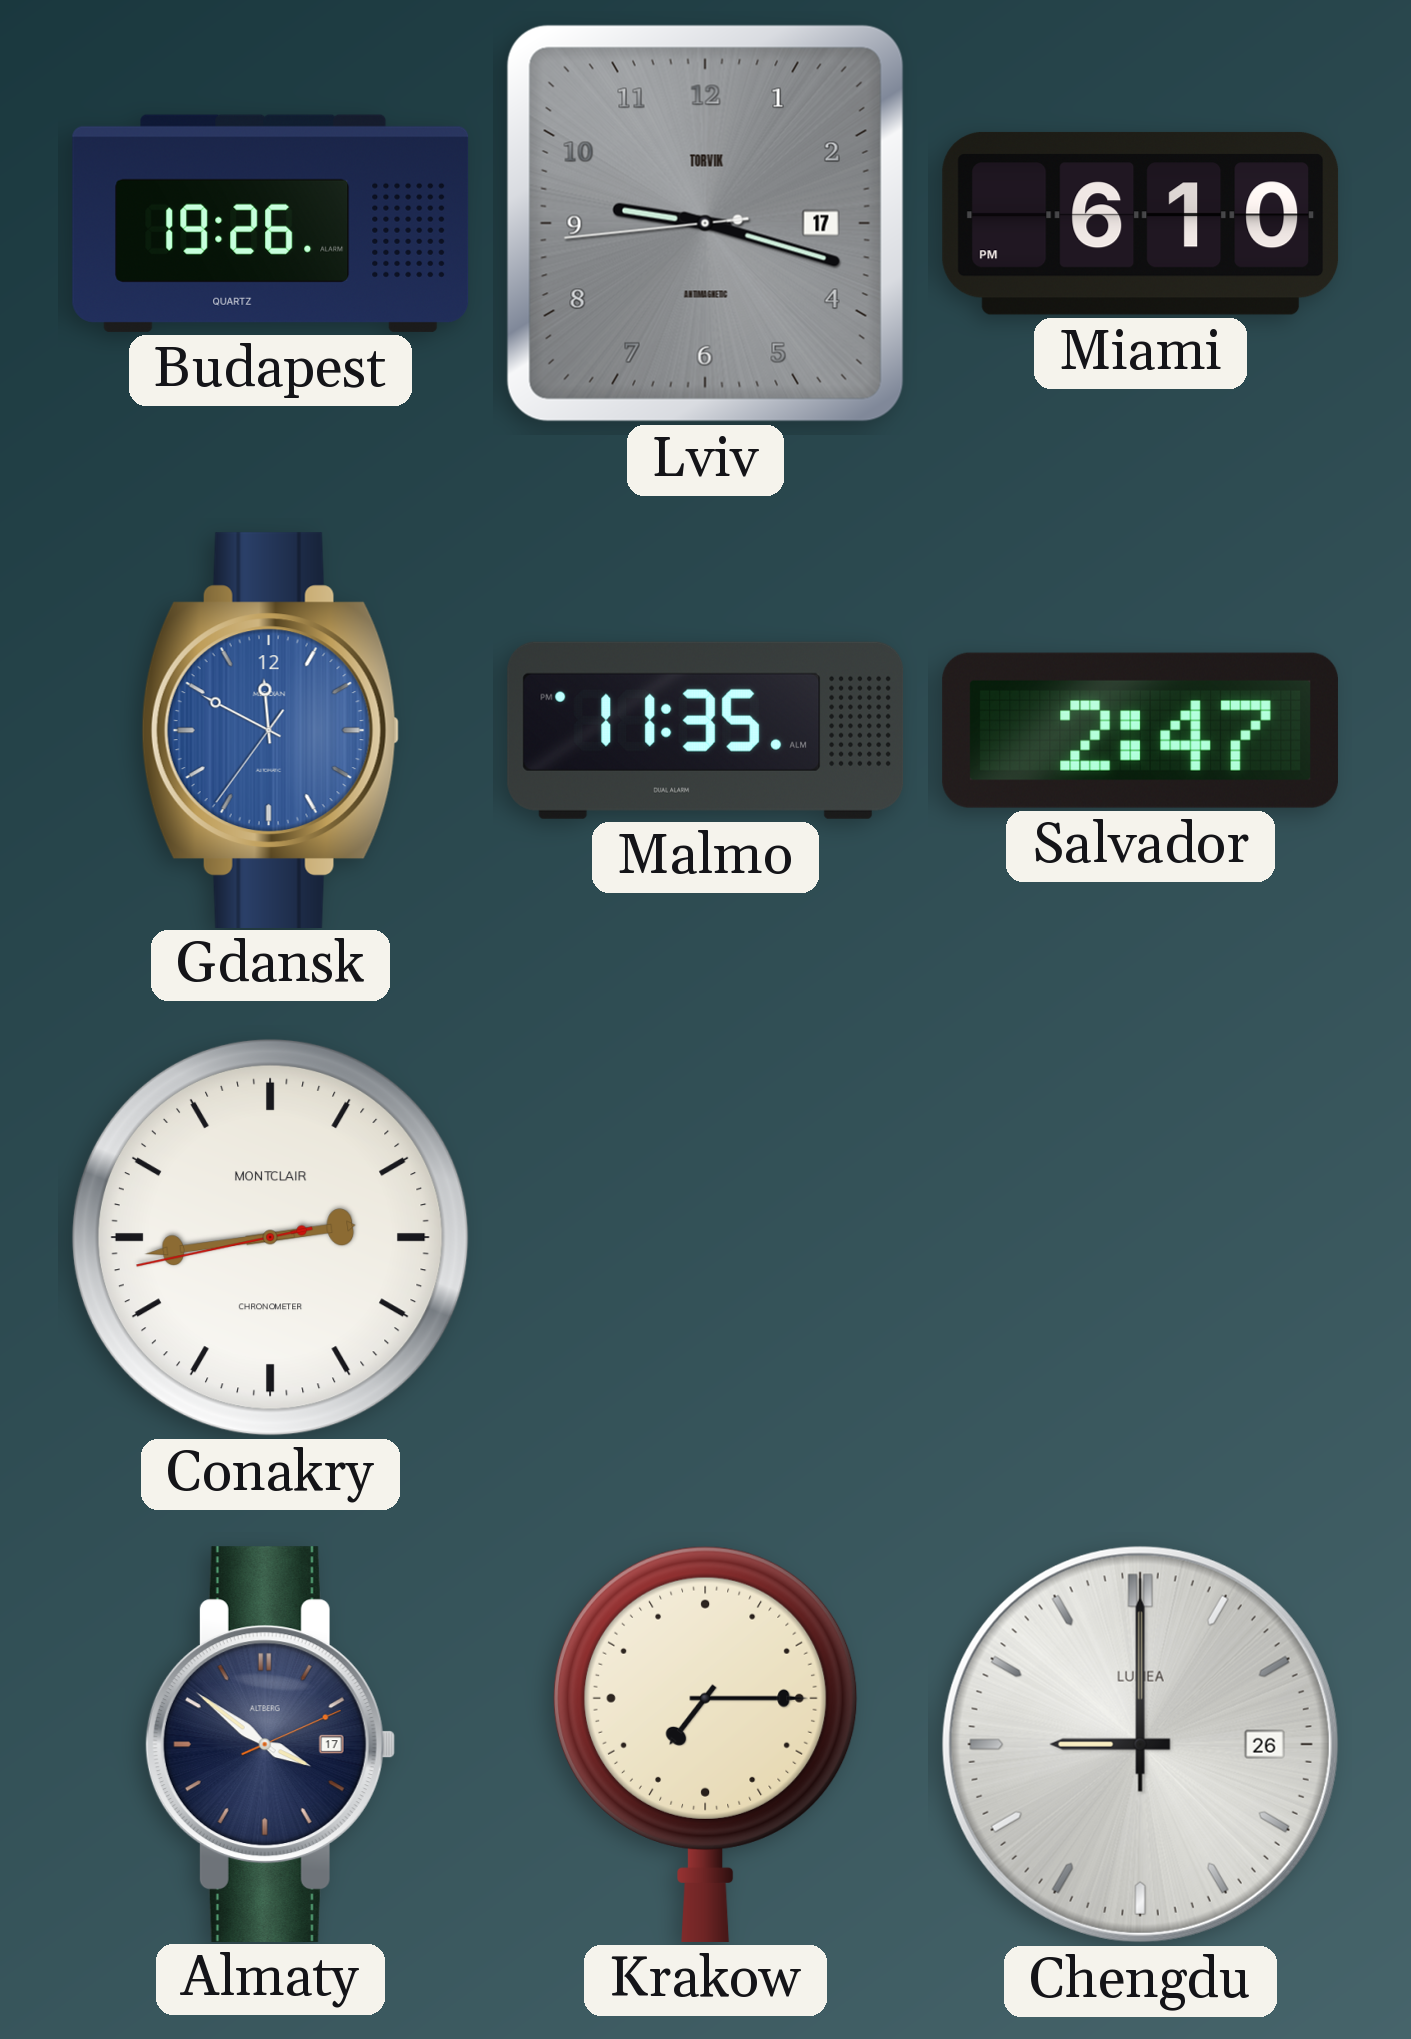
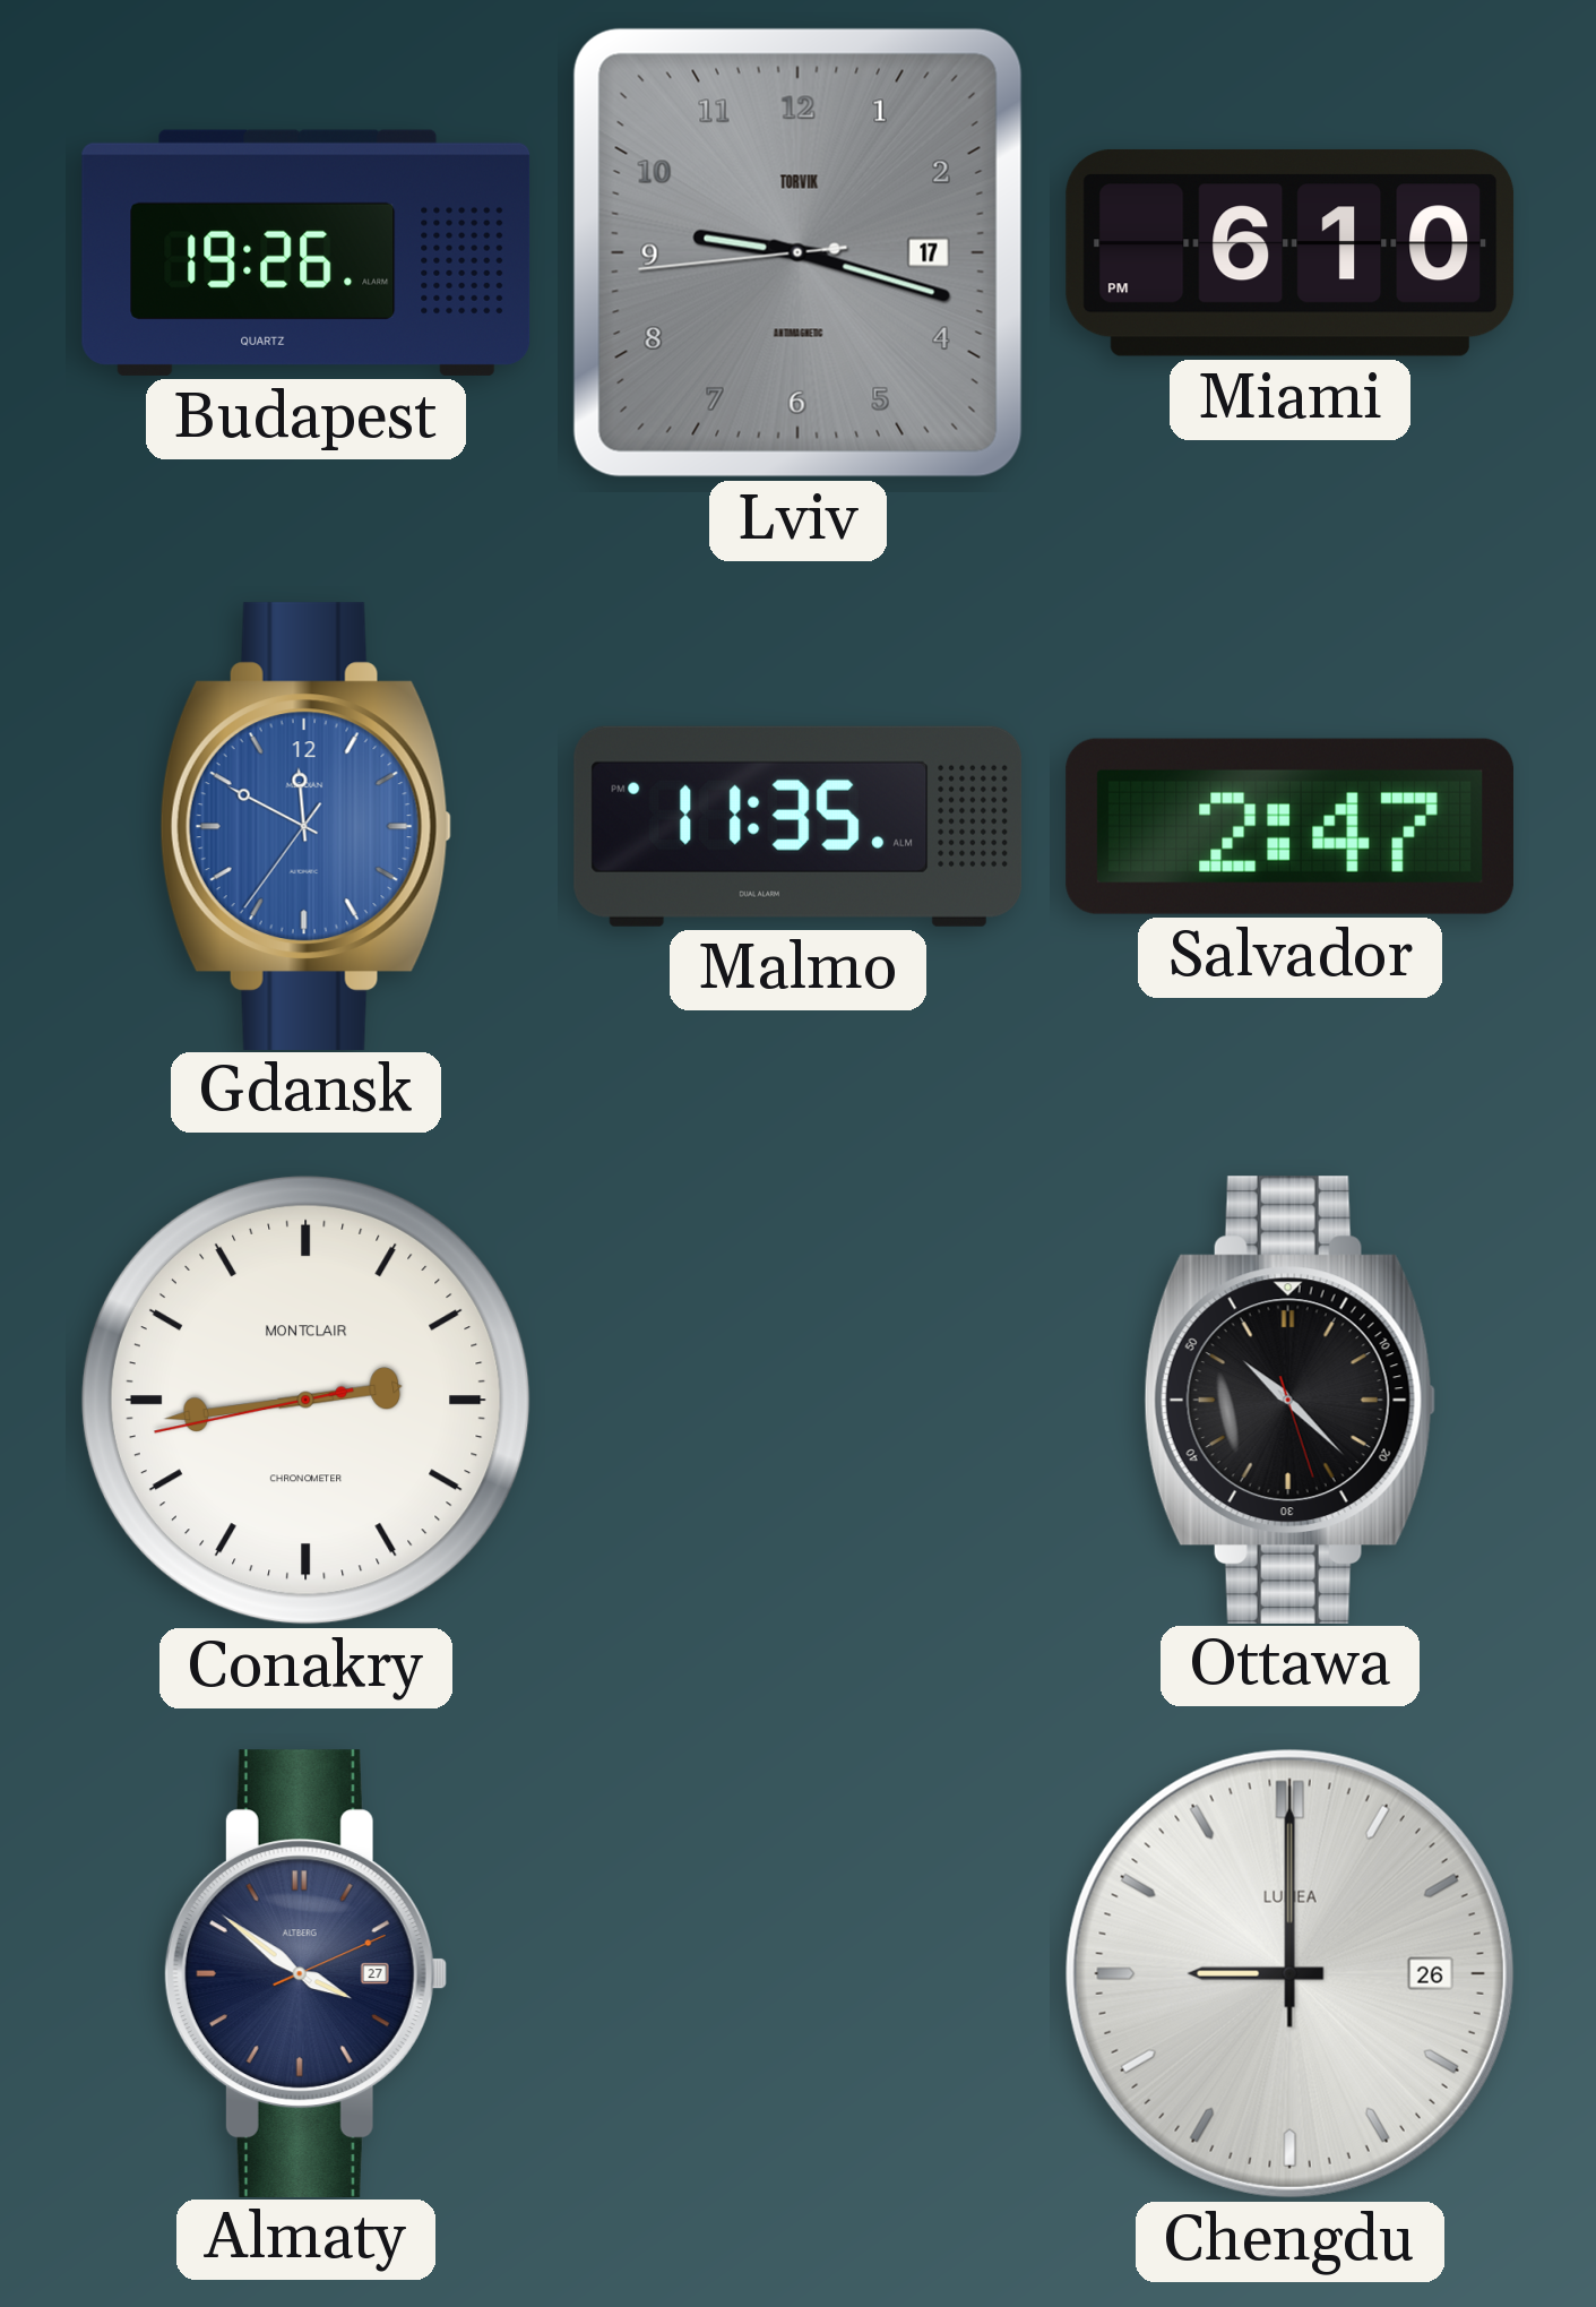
Ottawa: none -> 10:22 (1289, 1400)
Almaty date: 17 -> 27 (305, 1973)
Krakow: 7:15 -> none (705, 1744)
